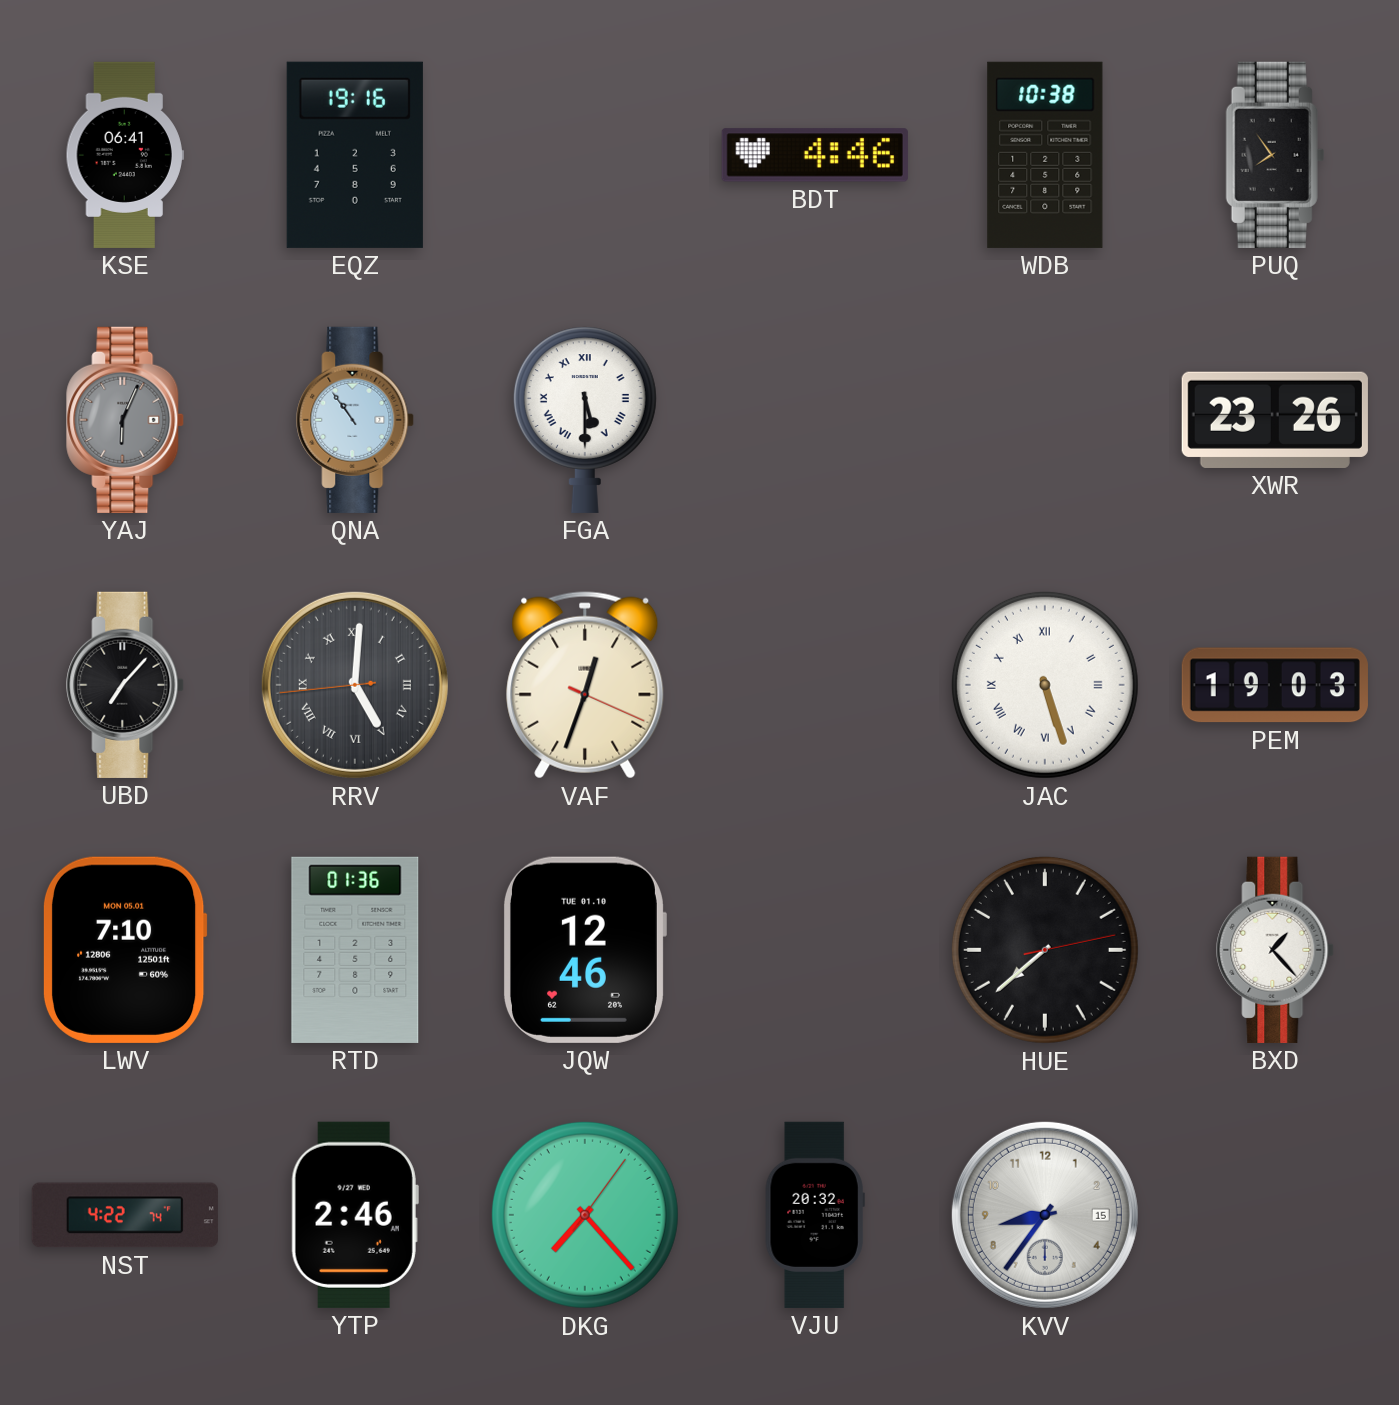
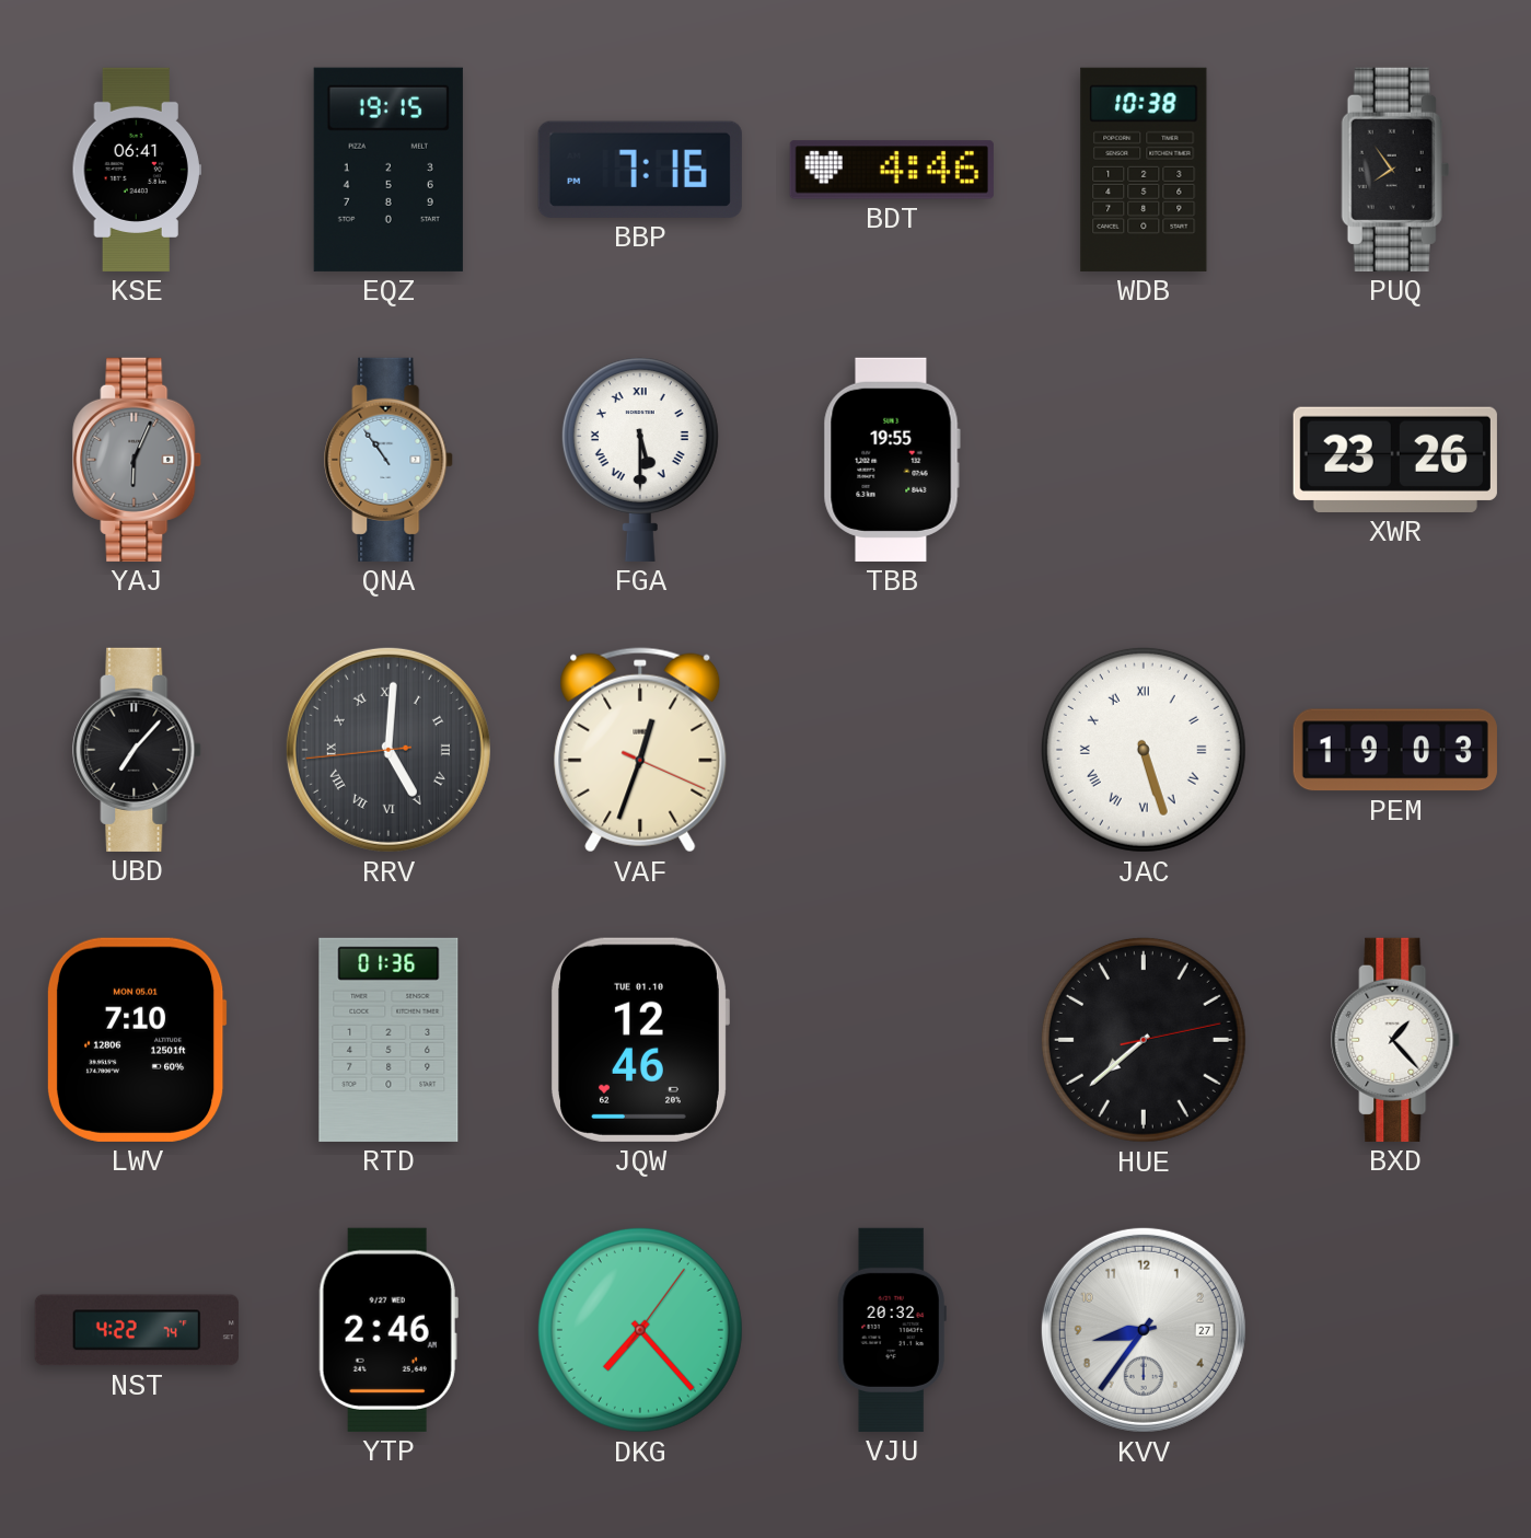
EQZ: 19:16 -> 19:15 (388, 170)
BBP: none -> 7:16 (640, 170)
TBB: none -> 19:55 (892, 460)
KVV date: 15 -> 27 (1144, 1330)
